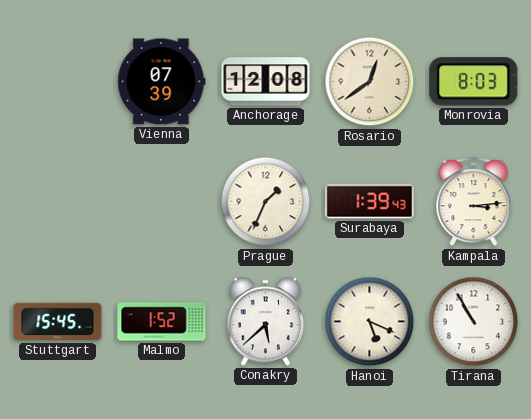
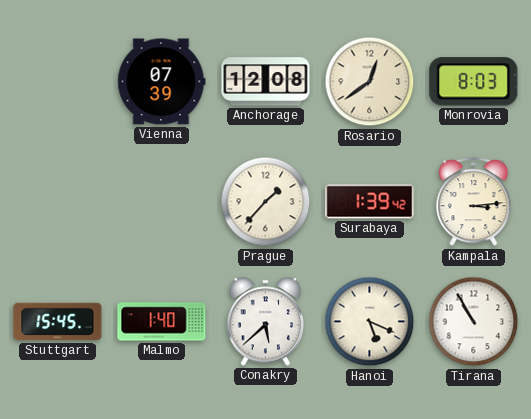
Prague: 1:34 -> 1:37 (266, 202)
Surabaya: 1:39:43 -> 1:39:42 (370, 202)
Malmo: 1:52 -> 1:40 (162, 322)
